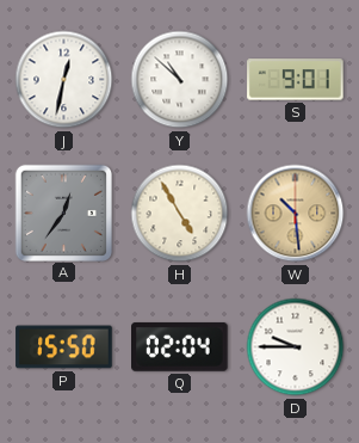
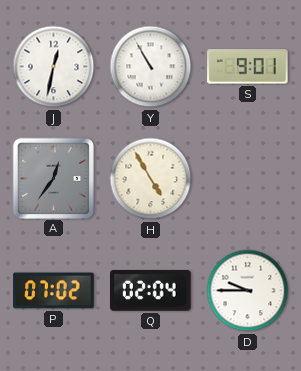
Y: 10:52 -> 10:55 (151, 67)
W: 10:29 -> none (296, 214)
P: 15:50 -> 07:02 (54, 291)
